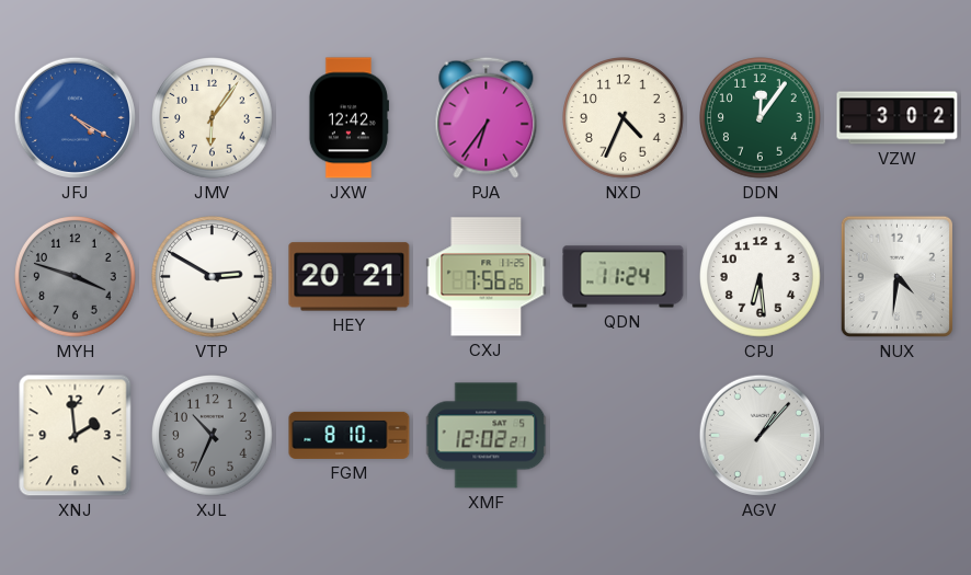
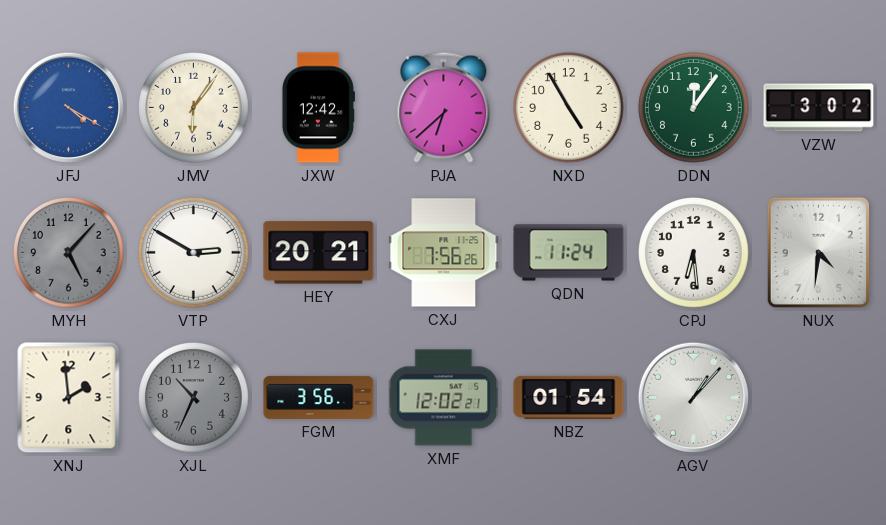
PJA: 6:36 -> 6:38 (444, 107)
NXD: 4:34 -> 4:55 (569, 108)
MYH: 3:48 -> 5:07 (69, 253)
FGM: 8:10 -> 3:56 (319, 397)
NBZ: none -> 01:54 (569, 397)
